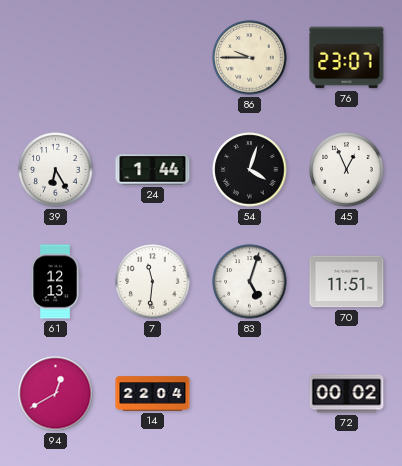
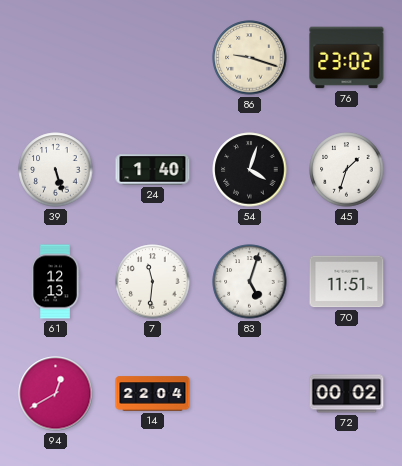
86: 9:45 -> 9:18 (250, 58)
76: 23:07 -> 23:02 (347, 58)
39: 6:25 -> 5:27 (56, 170)
24: 1:44 -> 1:40 (153, 170)
45: 12:56 -> 1:33 (347, 170)
